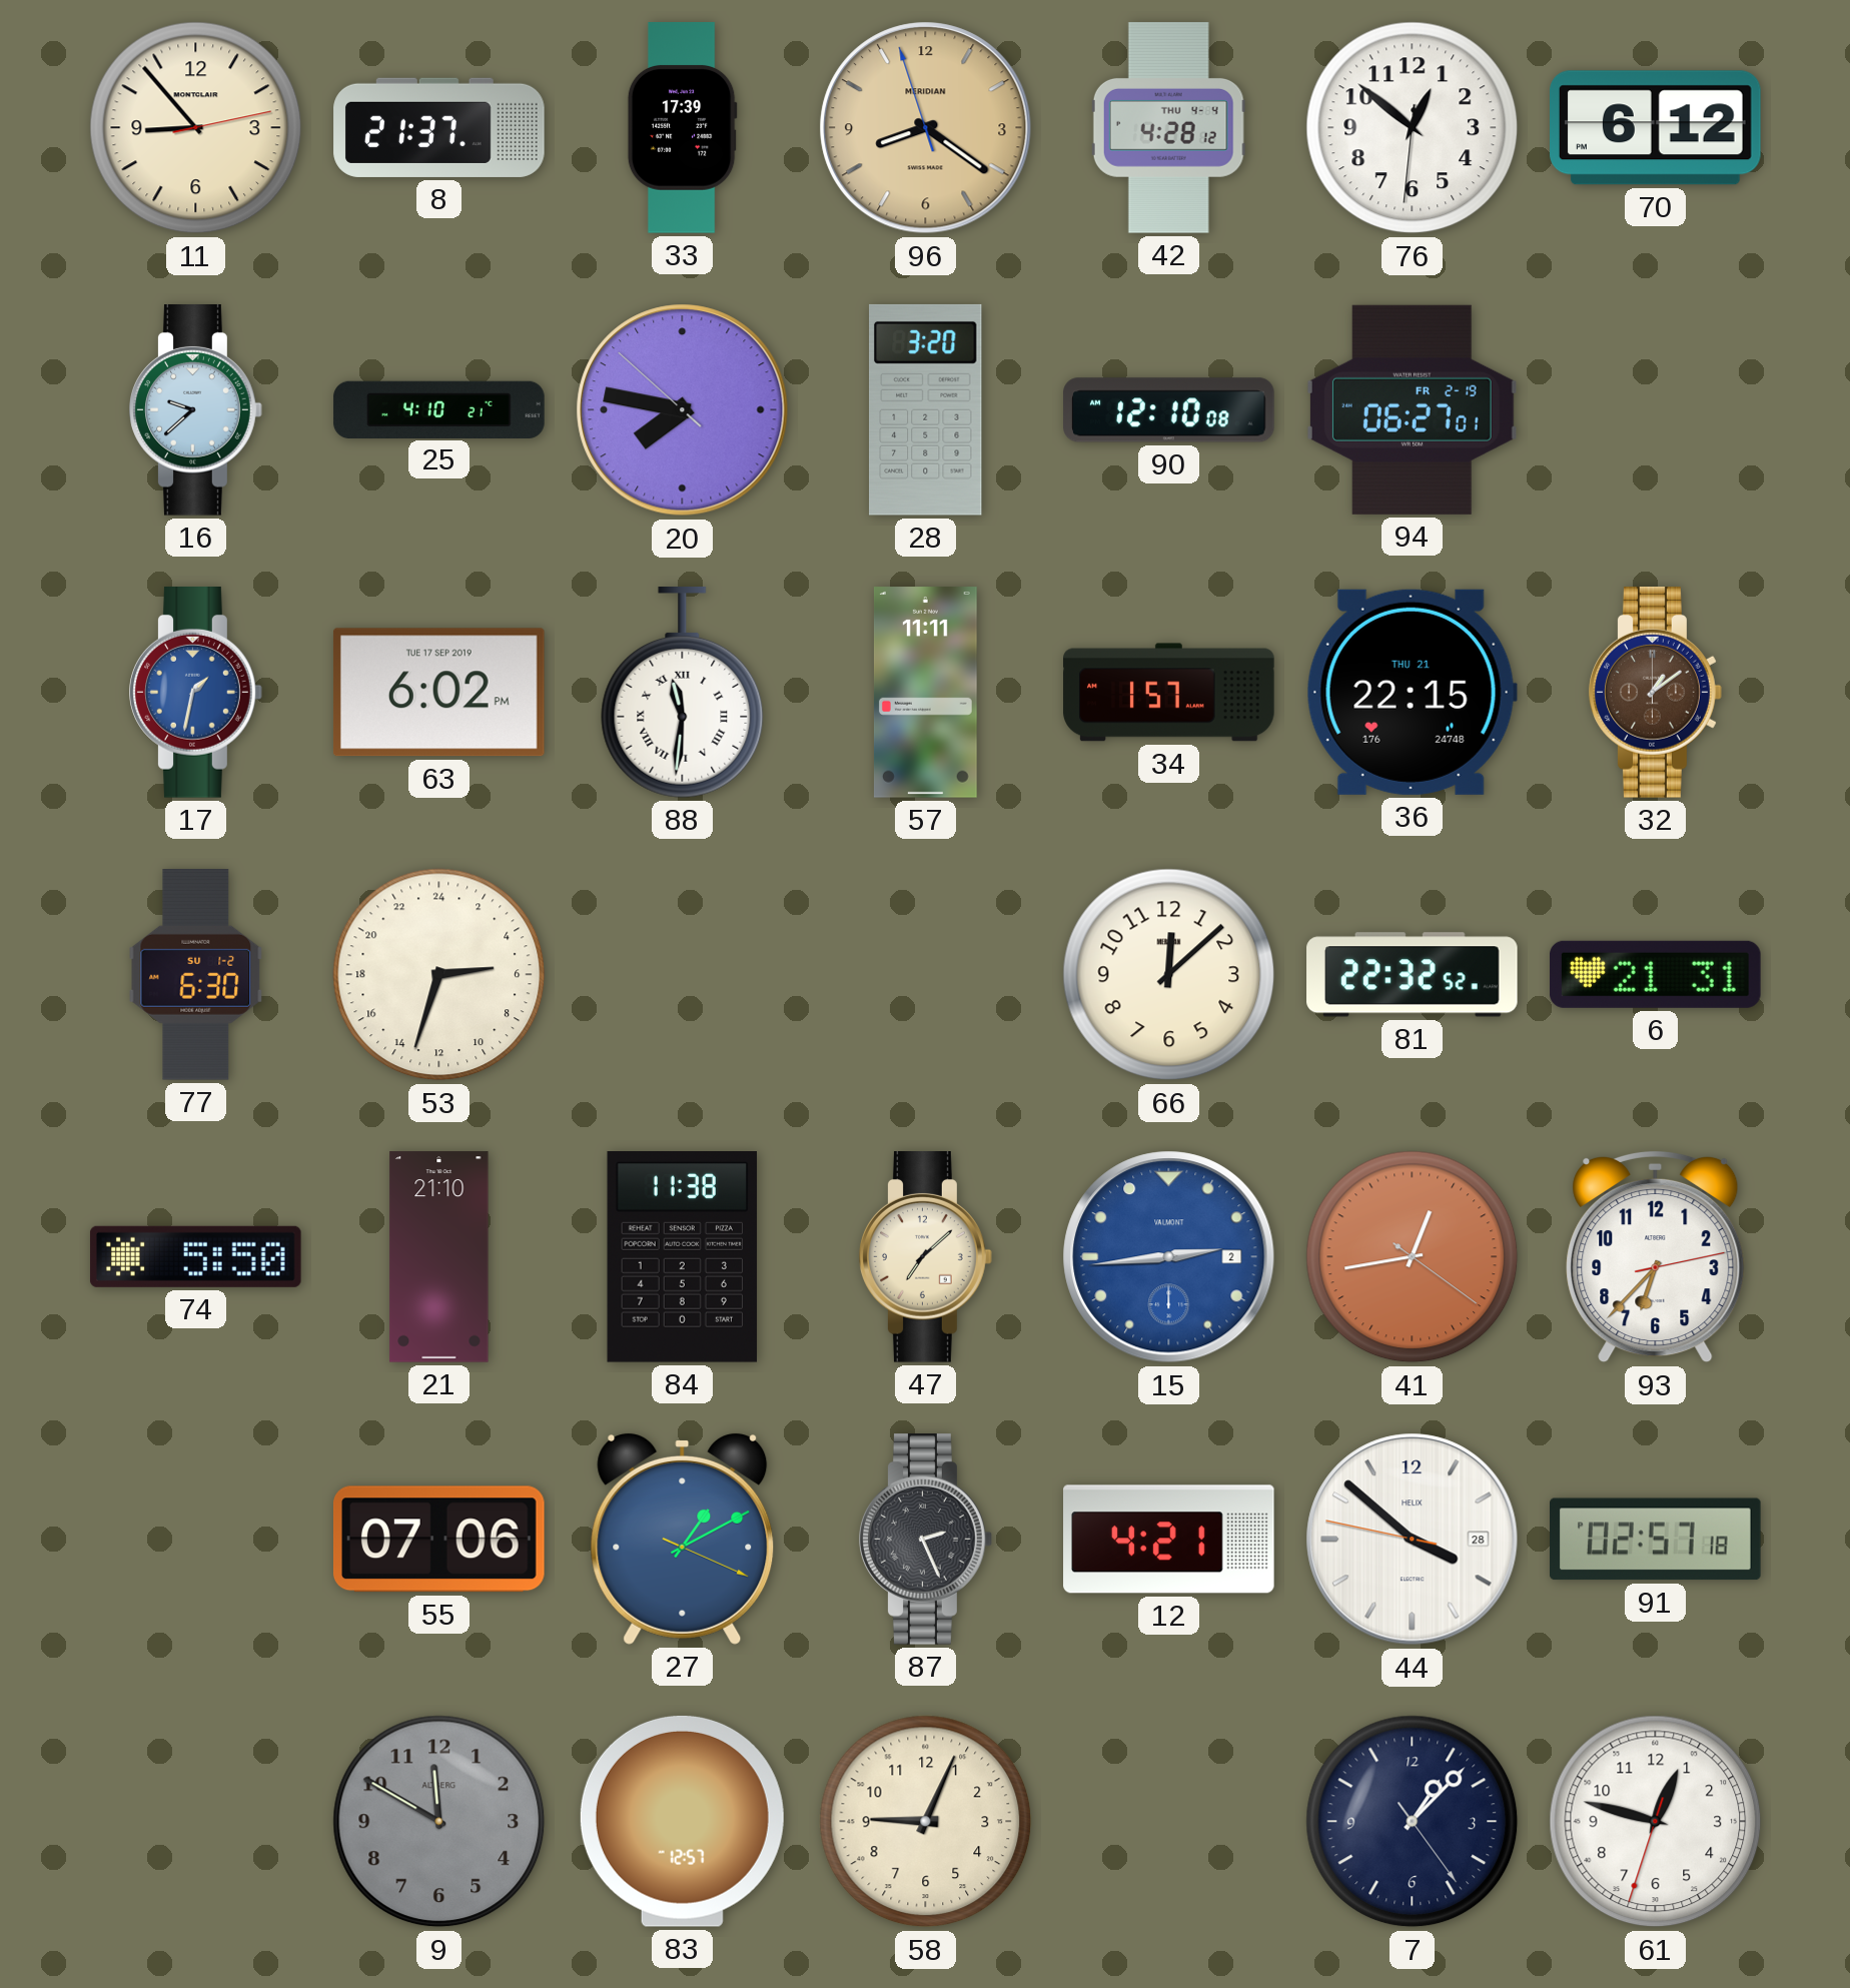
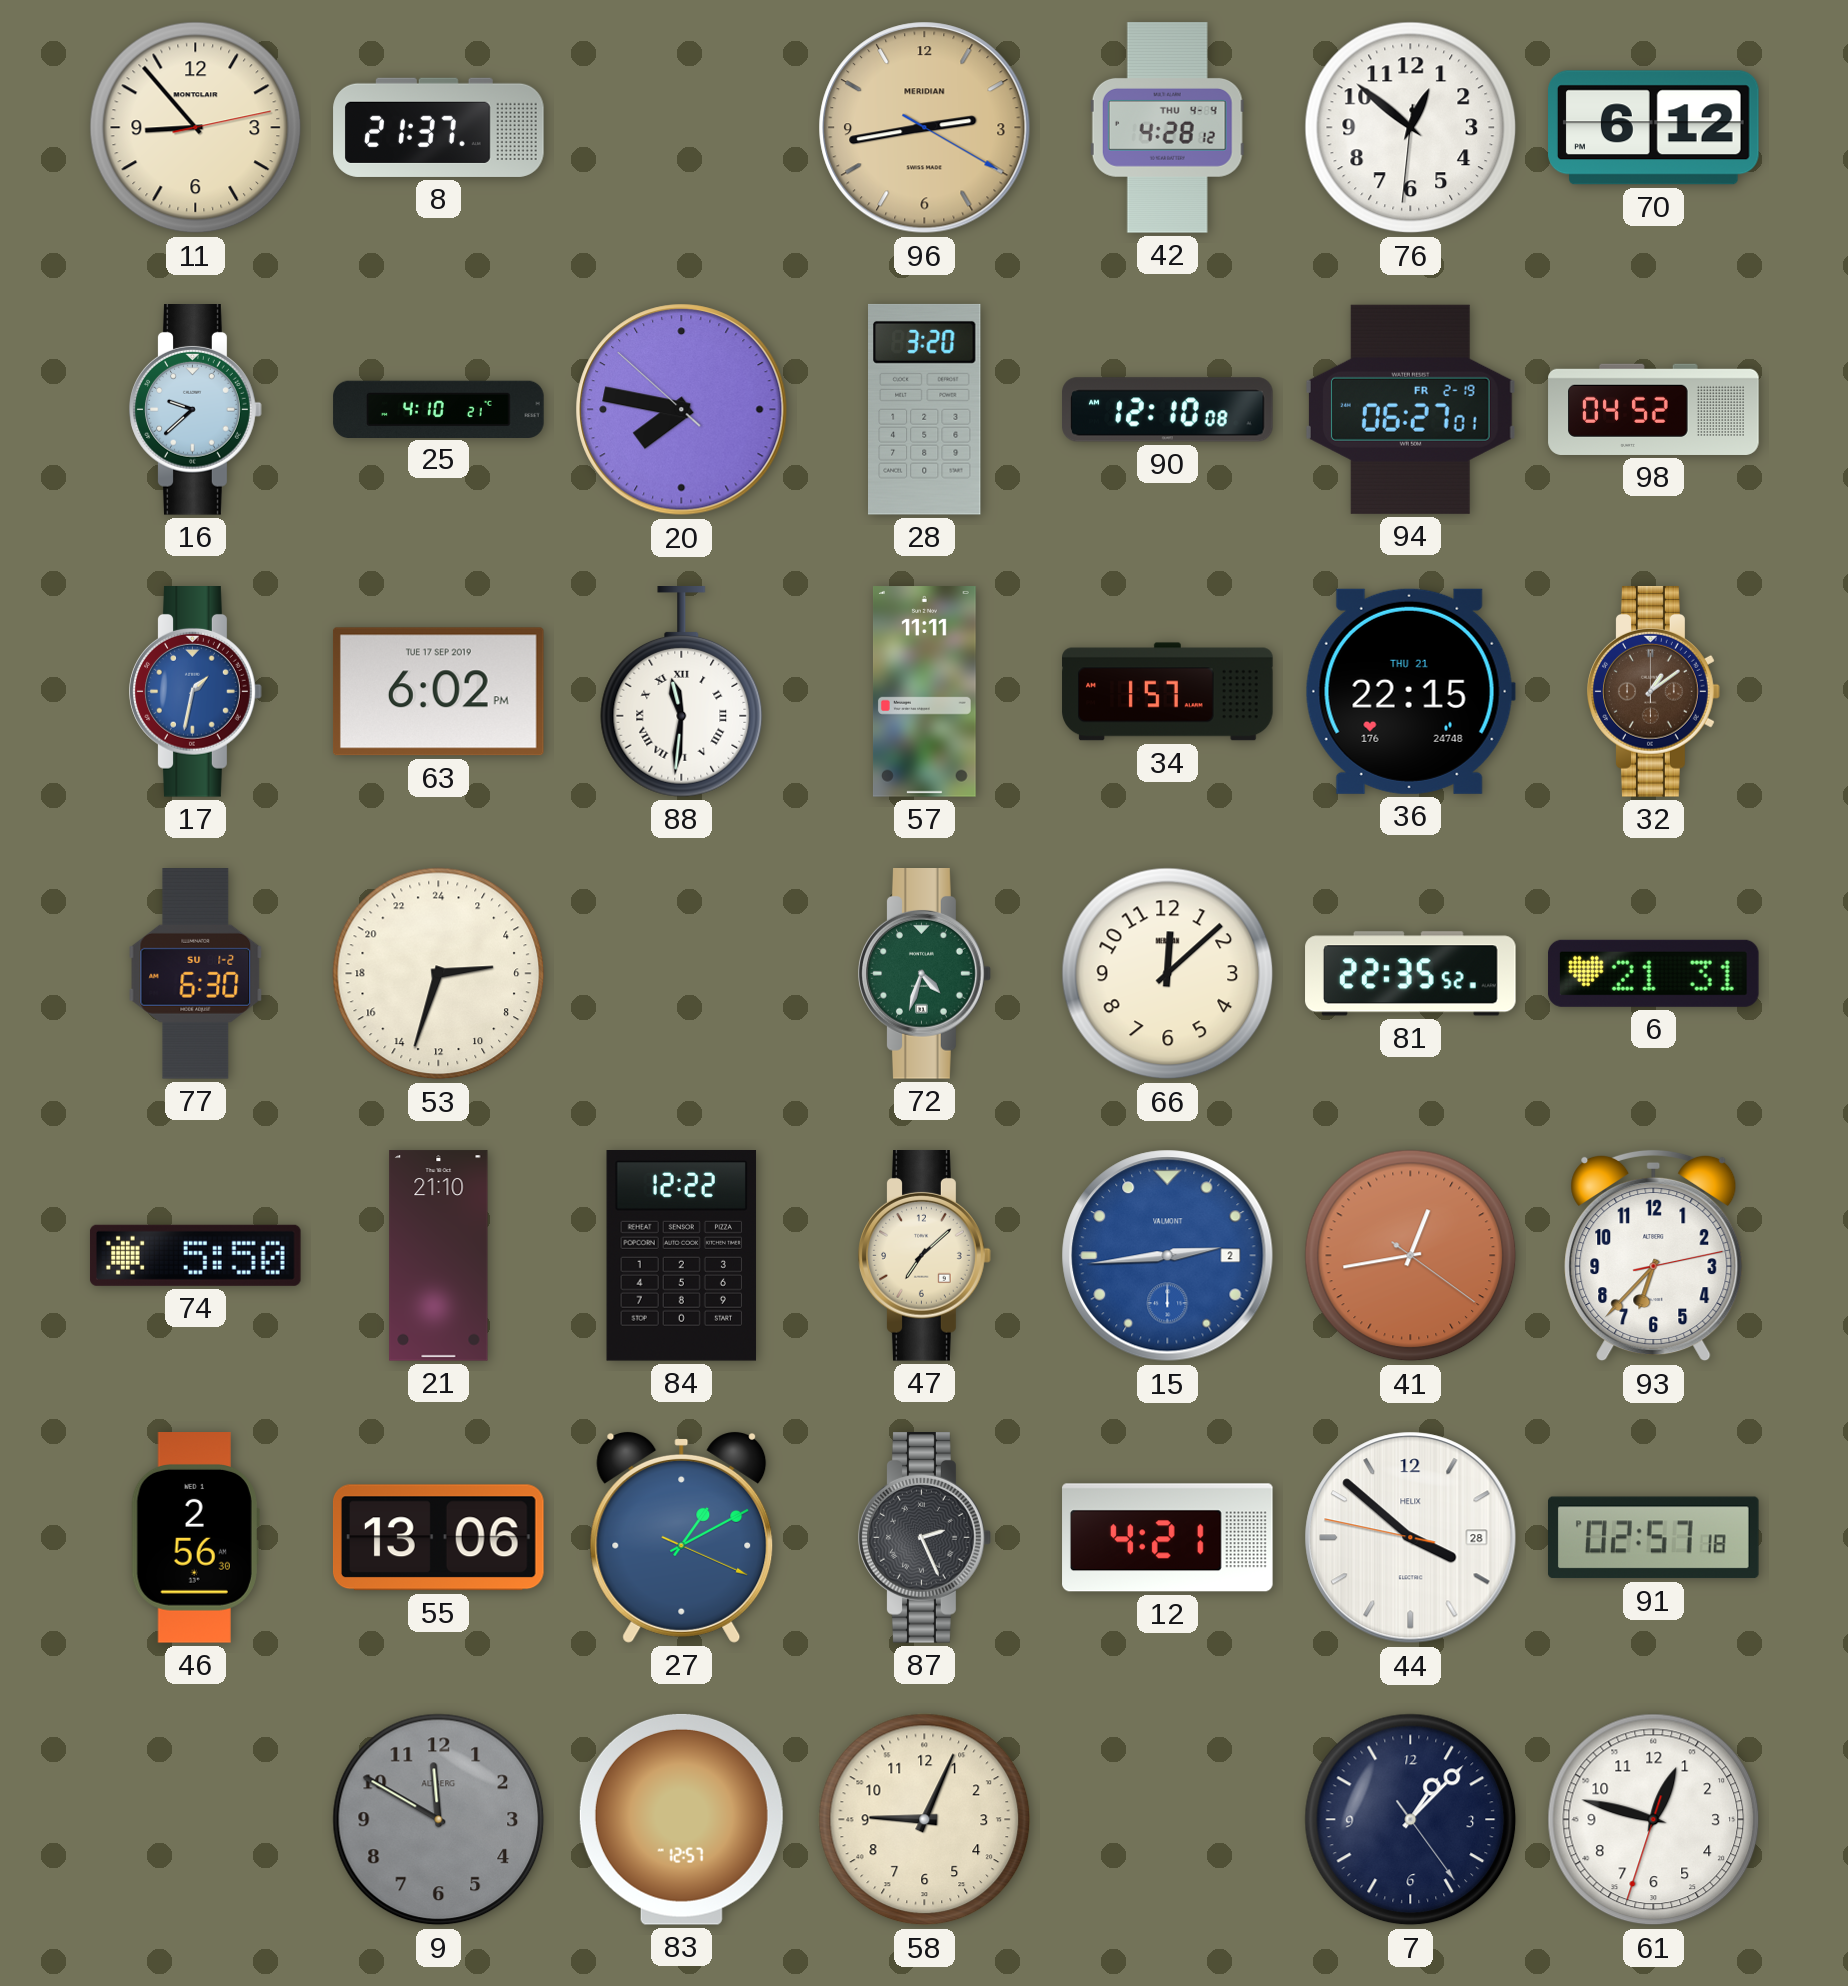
33: 17:39 -> none (682, 128)
96: 8:20 -> 2:43 (925, 128)
98: none -> 04:52 (1654, 409)
72: none -> 4:33 (925, 974)
81: 22:32 -> 22:35 (1411, 974)
84: 11:38 -> 12:22 (682, 1256)
46: none -> 2:56 (195, 1538)
55: 07:06 -> 13:06 (438, 1538)
